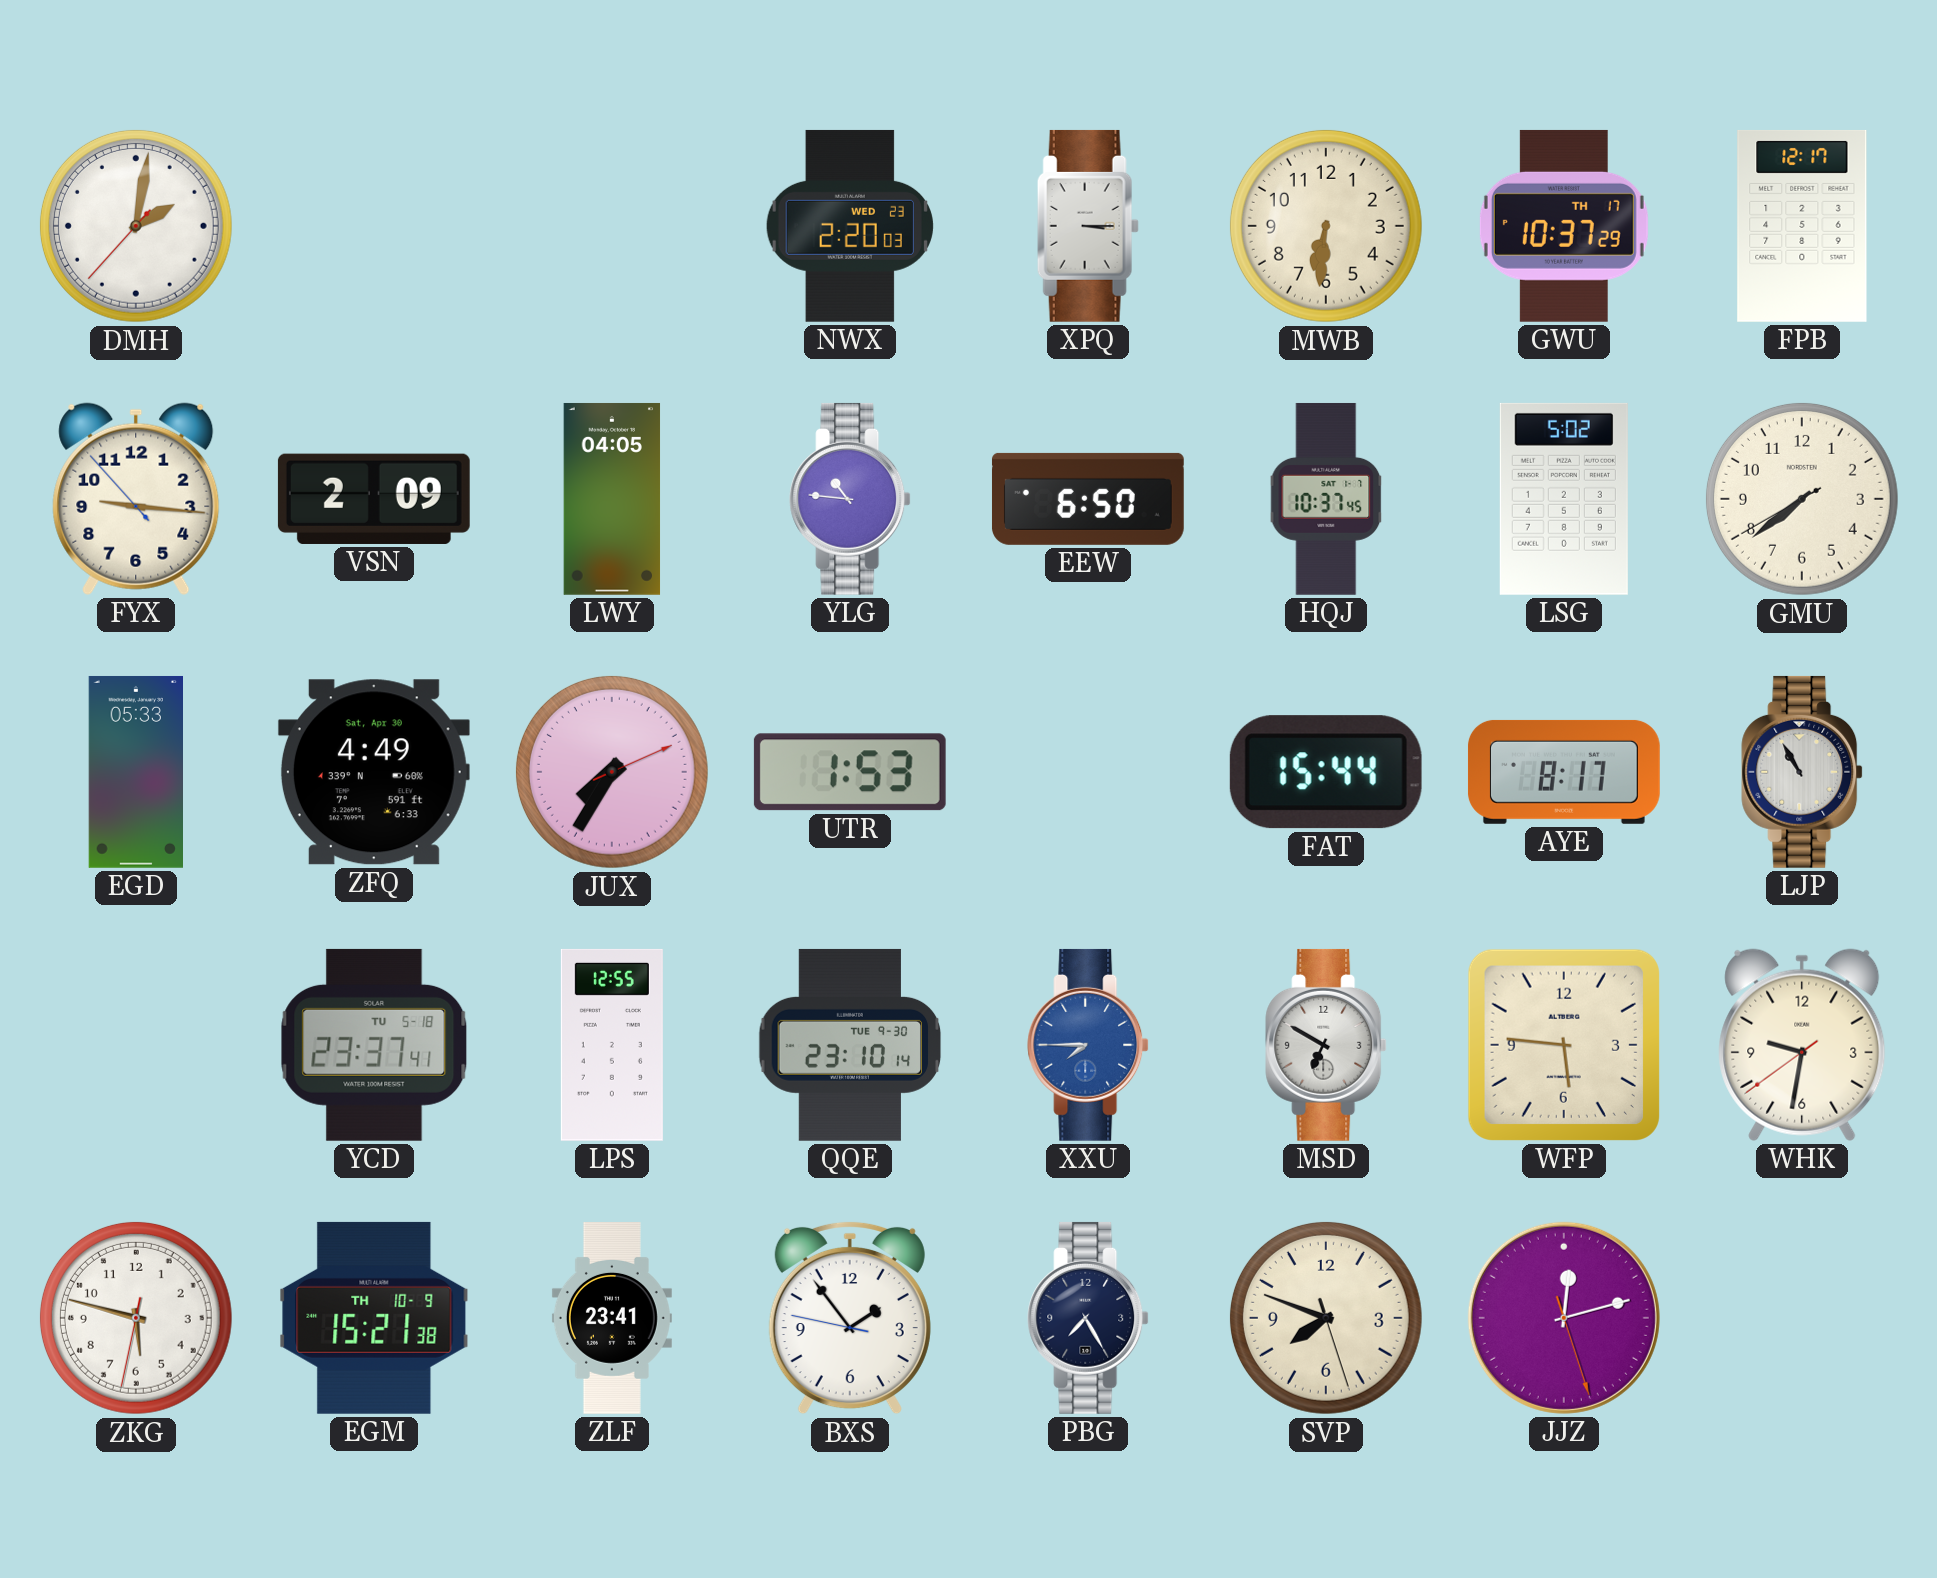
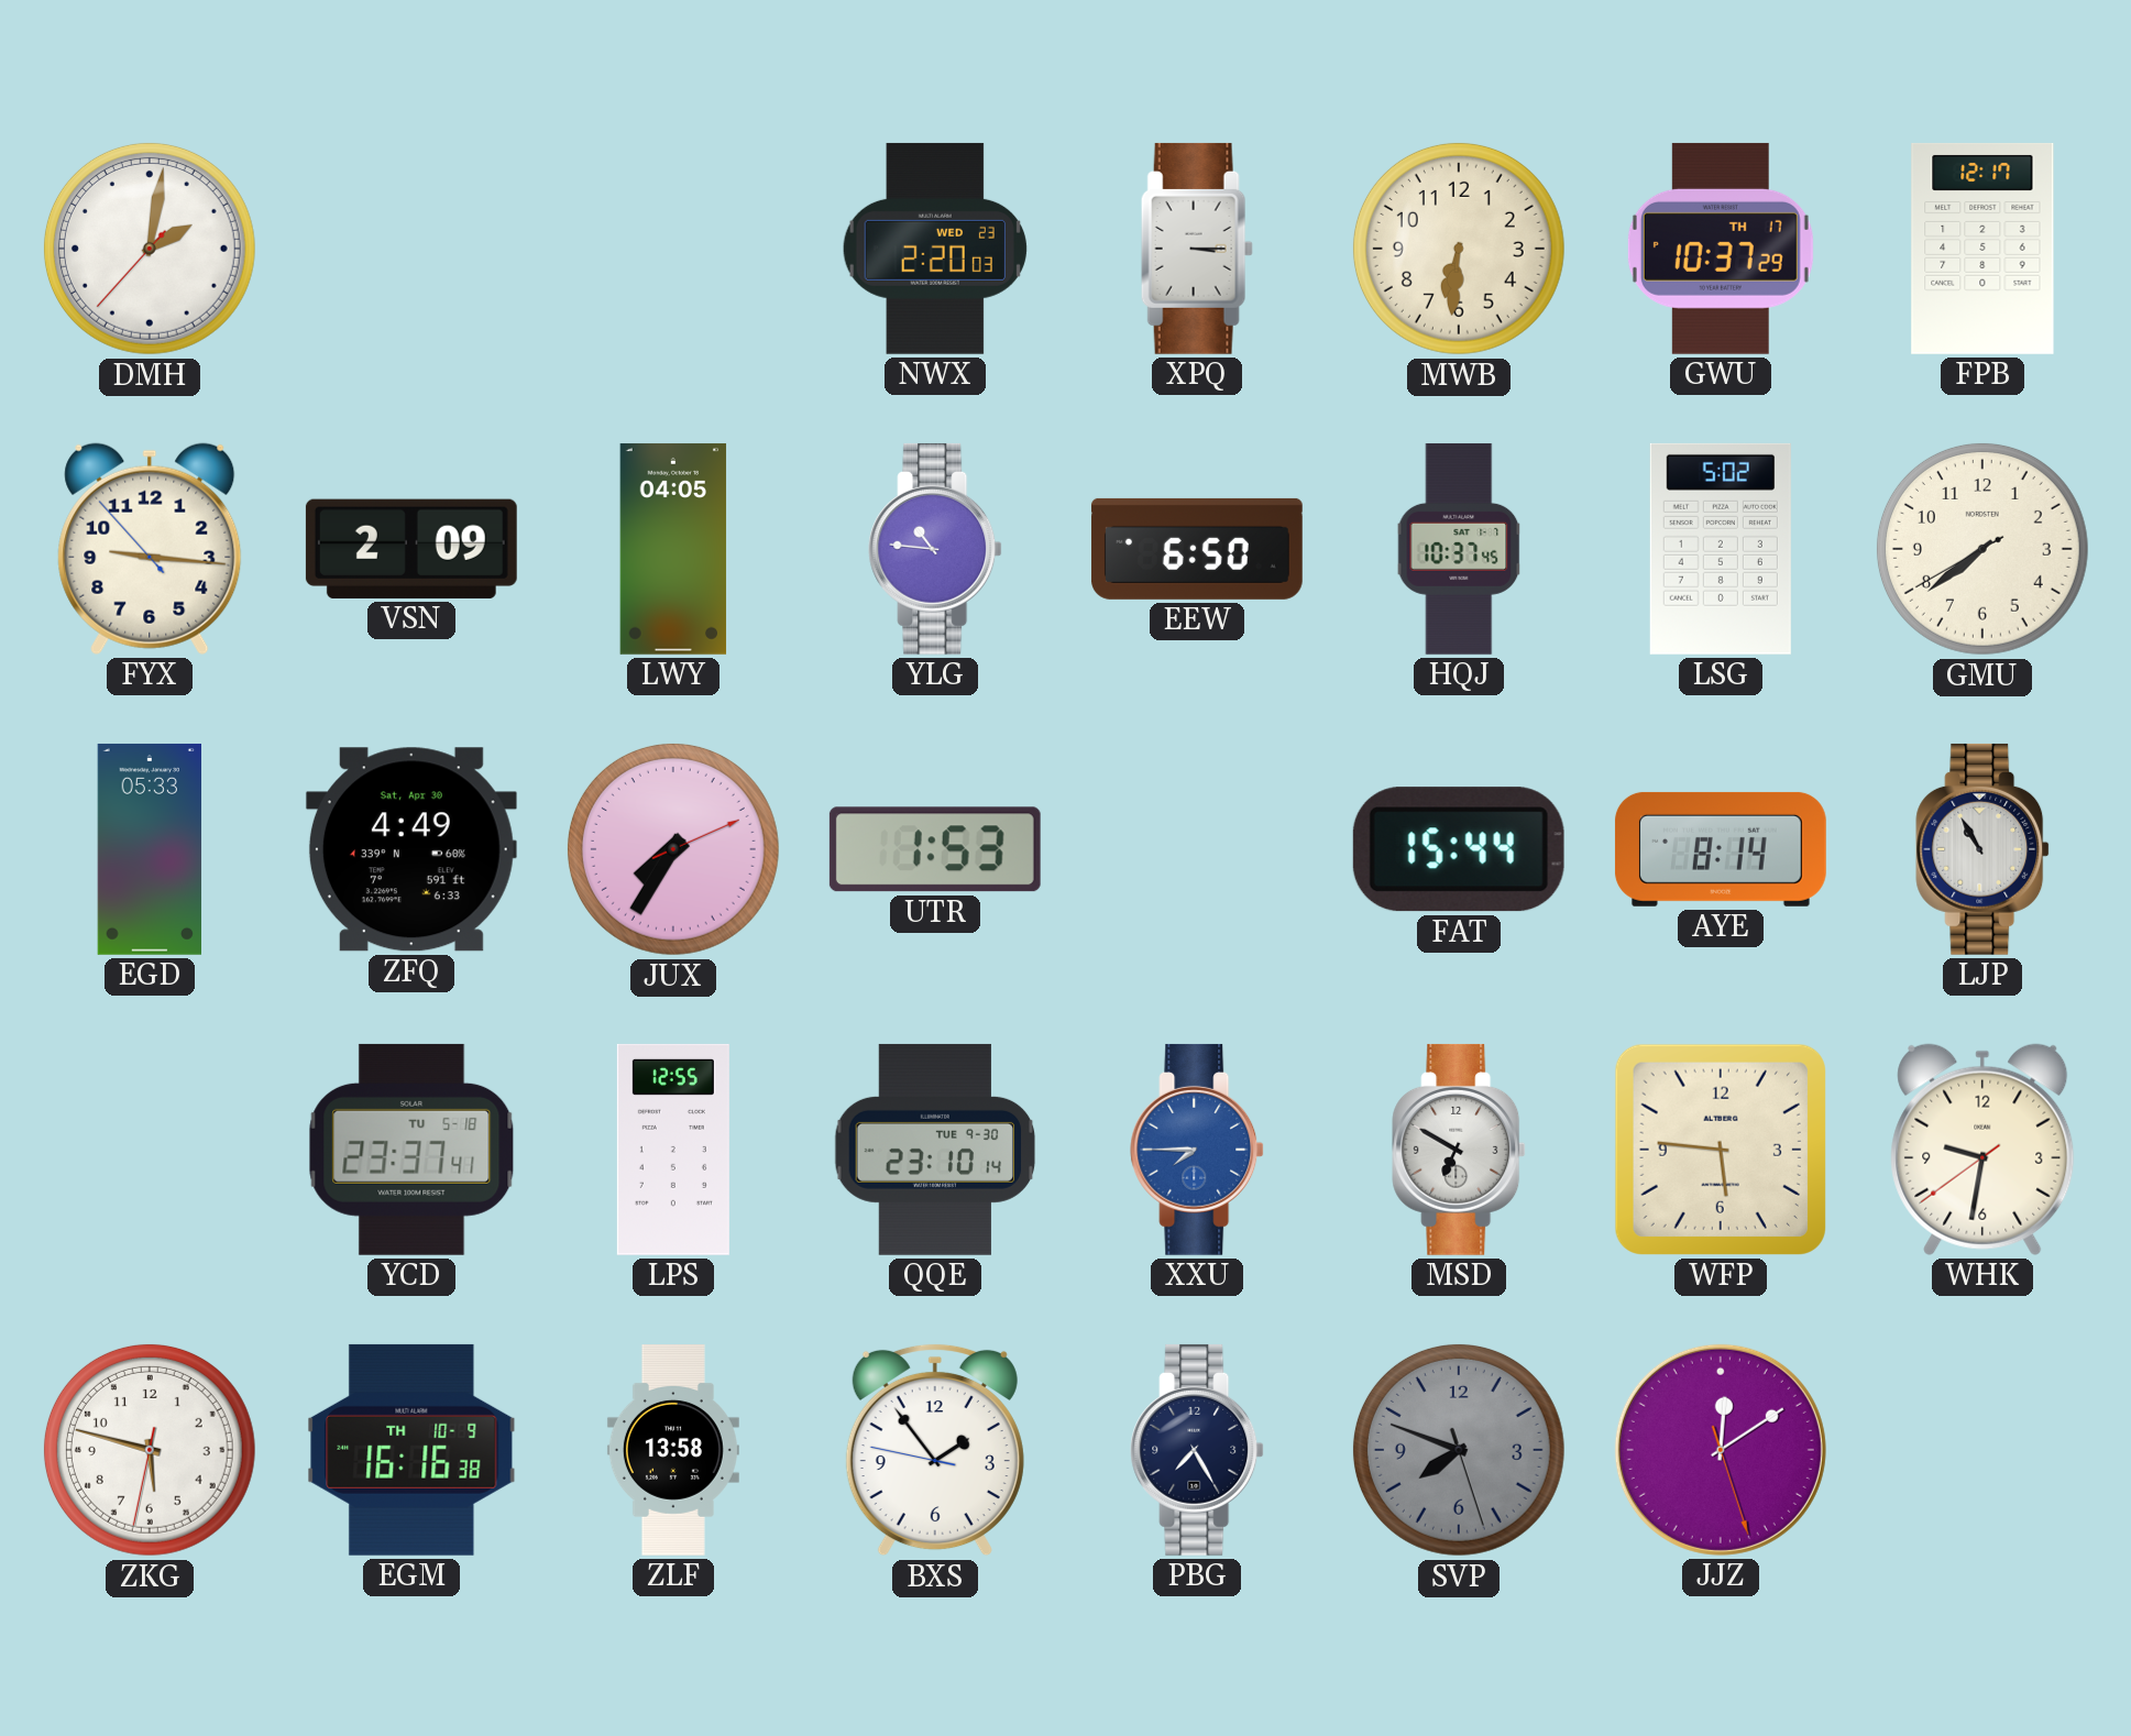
AYE: 8:17 -> 8:14 (1721, 849)
EGM: 15:21 -> 16:16 (411, 1450)
ZLF: 23:41 -> 13:58 (673, 1451)
SVP dial: cream -> grey (1459, 1450)
JJZ: 12:12 -> 12:09 (1721, 1450)
